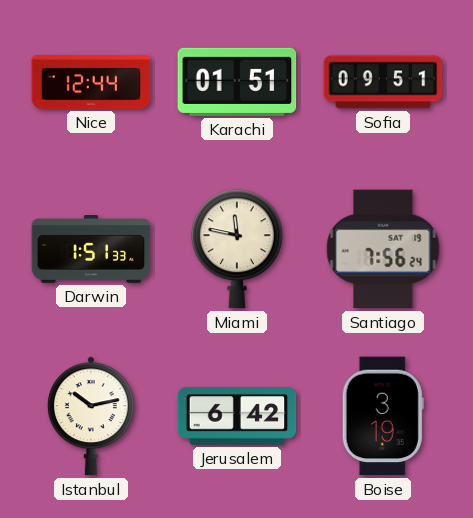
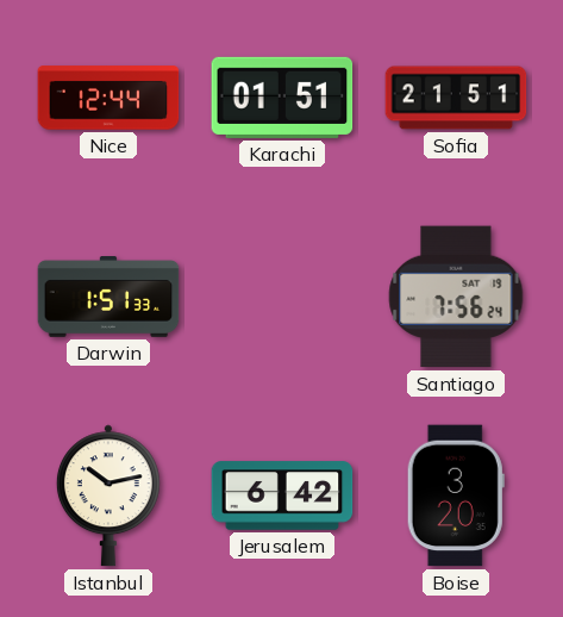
Sofia: 09:51 -> 21:51 (456, 98)
Miami: 11:47 -> none (237, 249)
Boise: 3:19 -> 3:20 (456, 496)
